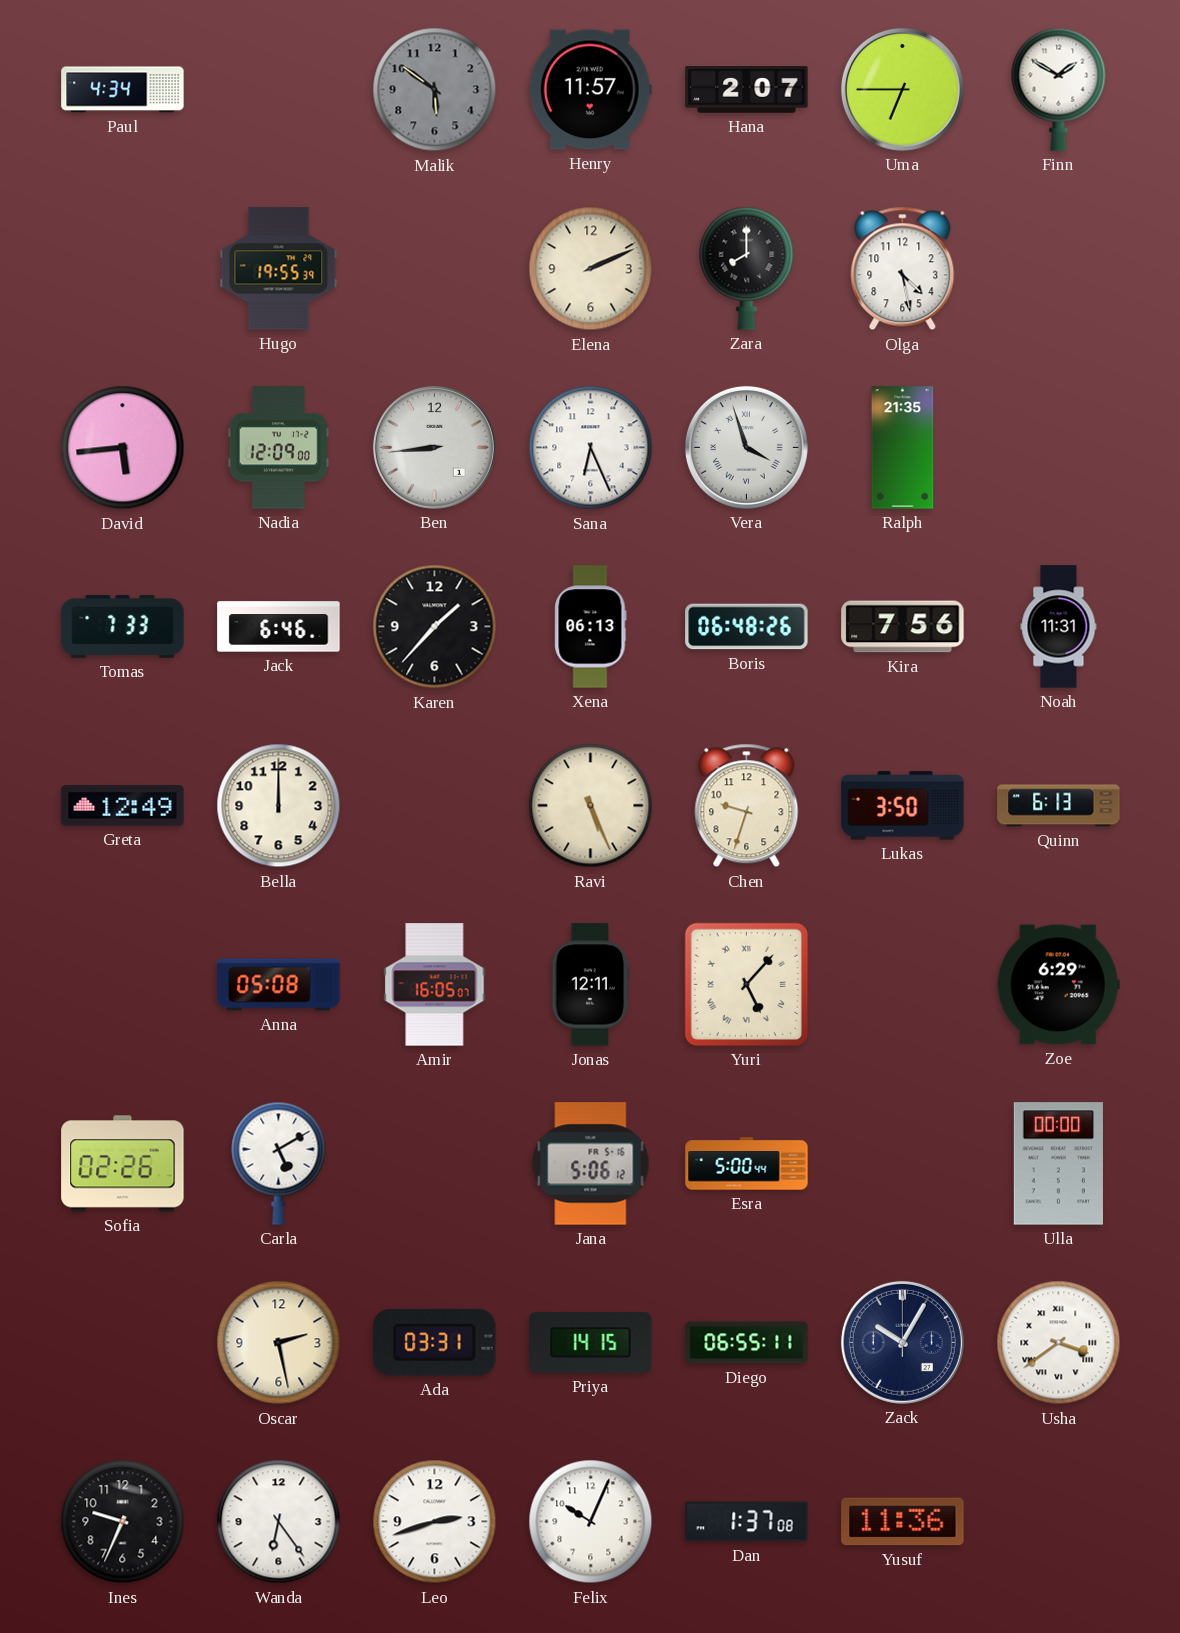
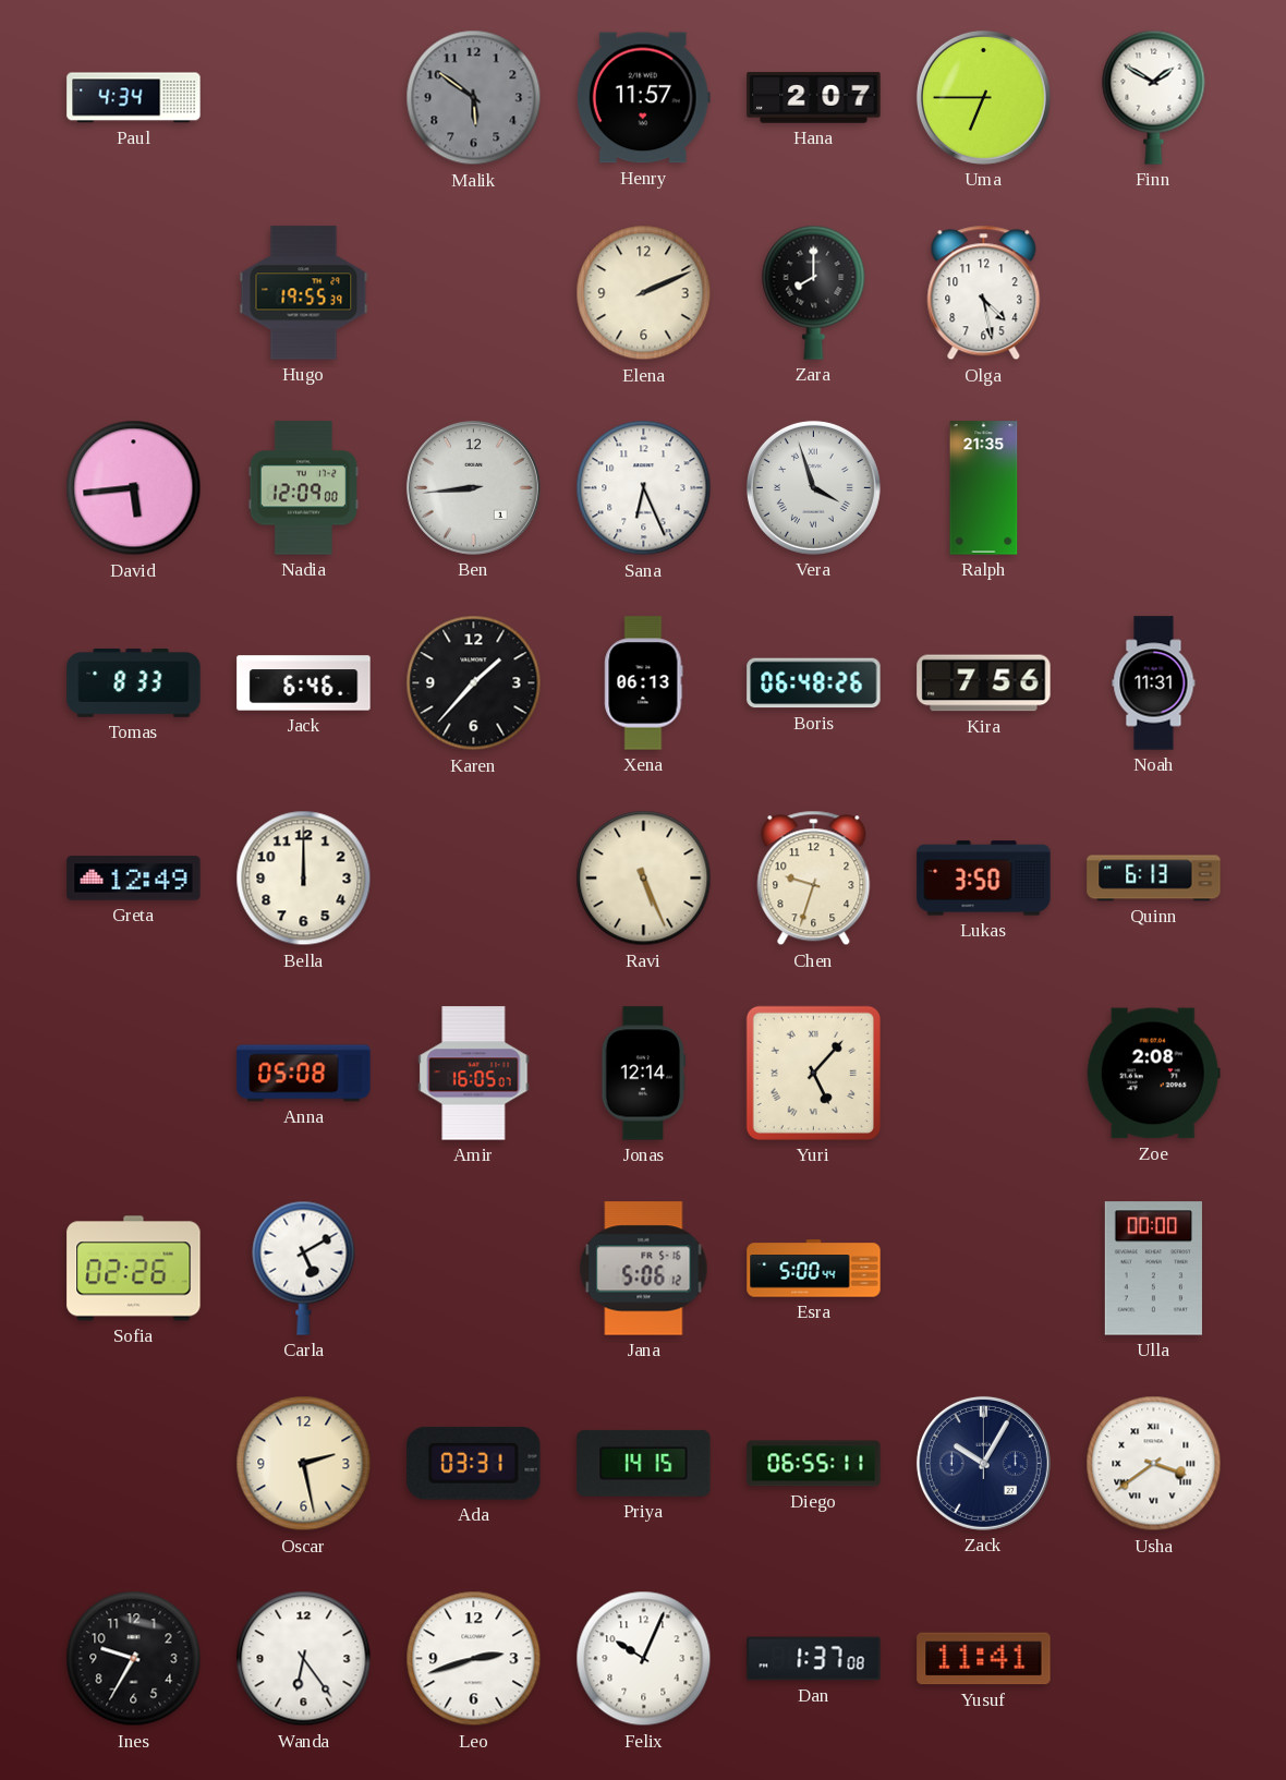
Tomas: 7:33 -> 8:33 (134, 683)
Jonas: 12:11 -> 12:14 (644, 1074)
Zoe: 6:29 -> 2:08 (1153, 1074)
Ines: 9:34 -> 9:35 (134, 1659)
Yusuf: 11:36 -> 11:41 (984, 1659)
